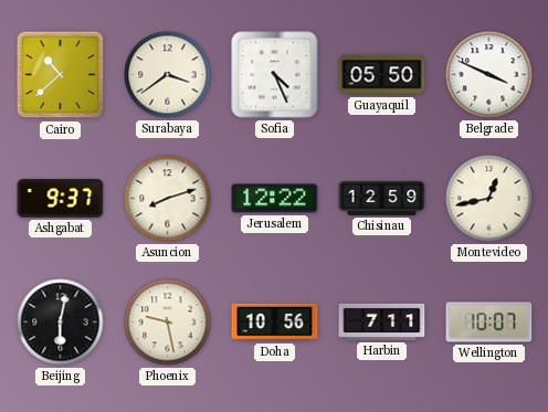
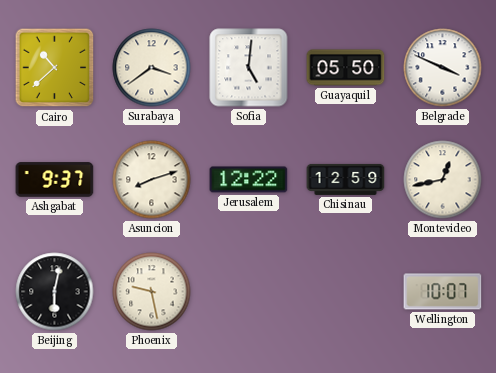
Sofia: 4:26 -> 5:01 (249, 68)
Doha: 10:56 -> none (275, 323)
Harbin: 7:11 -> none (382, 321)
